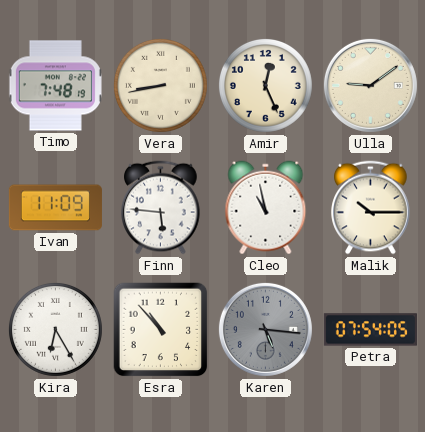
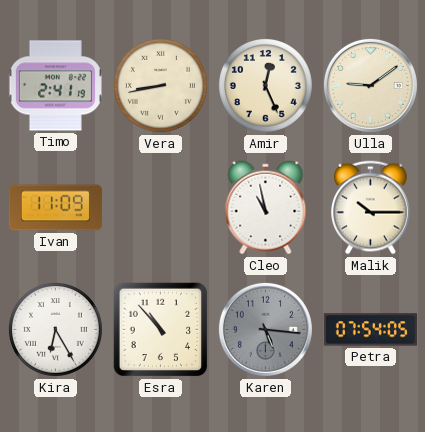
Timo: 7:48 -> 2:41 (55, 86)
Finn: 5:46 -> none (161, 208)
